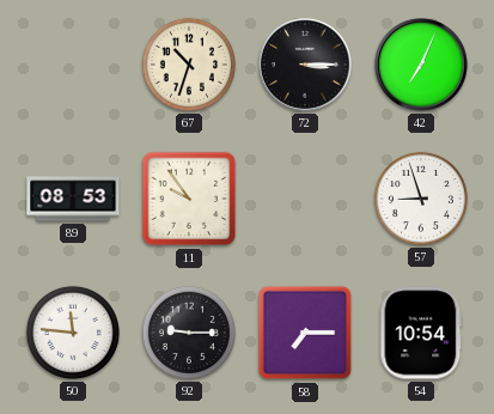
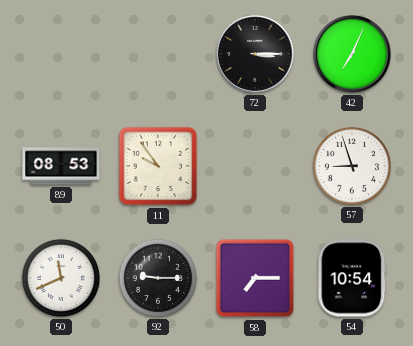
67: 10:33 -> none (189, 65)
50: 11:46 -> 11:41 (61, 278)
